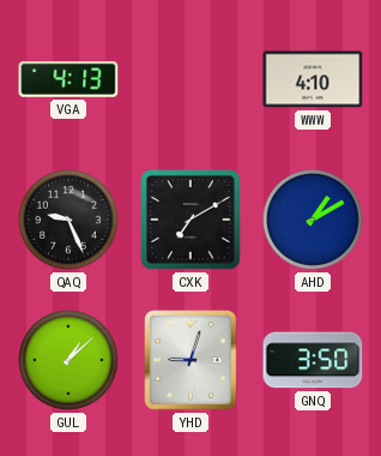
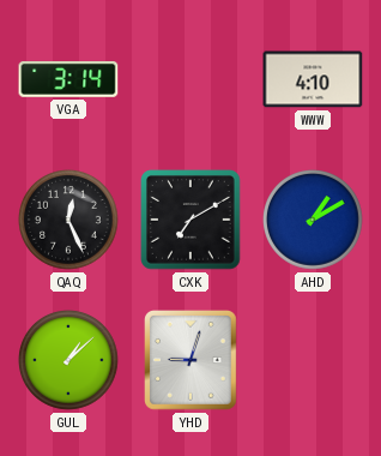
VGA: 4:13 -> 3:14 (68, 80)
QAQ: 9:26 -> 12:26 (69, 221)
GNQ: 3:50 -> none (313, 360)
